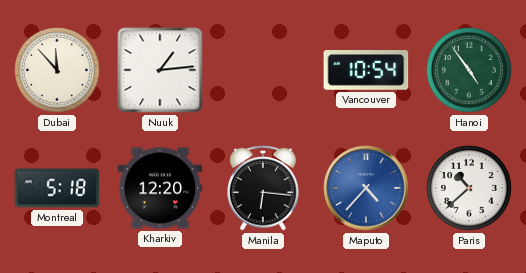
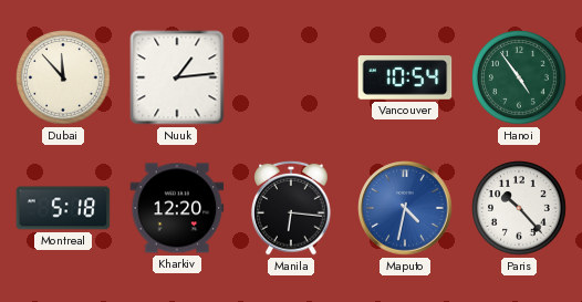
Maputo: 4:37 -> 4:32 (405, 208)
Paris: 10:38 -> 10:23 (519, 208)
